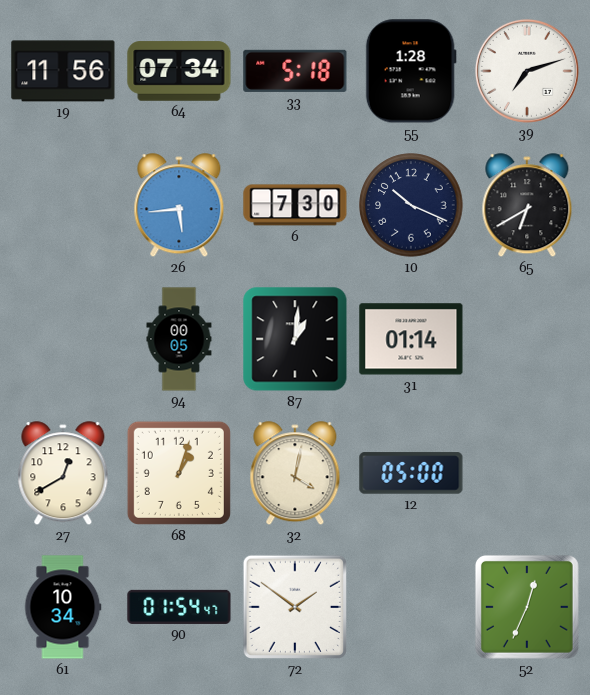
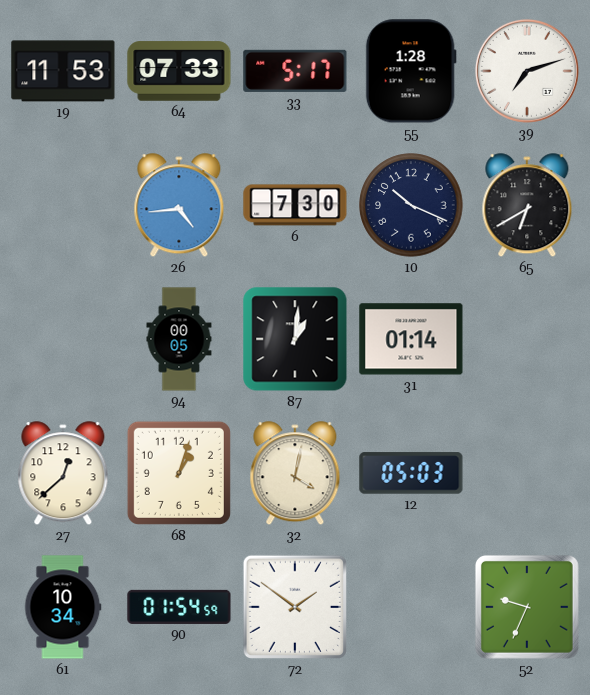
19: 11:56 -> 11:53 (63, 71)
64: 07:34 -> 07:33 (179, 71)
33: 5:18 -> 5:17 (295, 71)
26: 5:44 -> 4:44 (179, 206)
27: 12:40 -> 12:38 (63, 474)
12: 05:00 -> 05:03 (411, 473)
90: 01:54:47 -> 01:54:59 (179, 607)
52: 12:34 -> 9:34 (527, 607)
